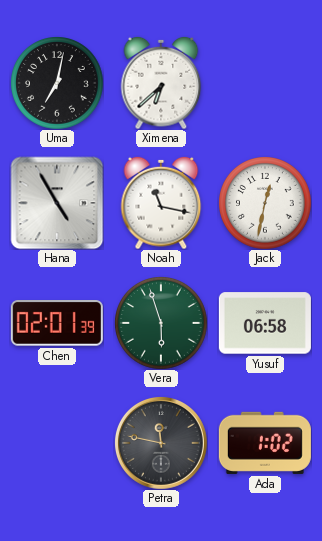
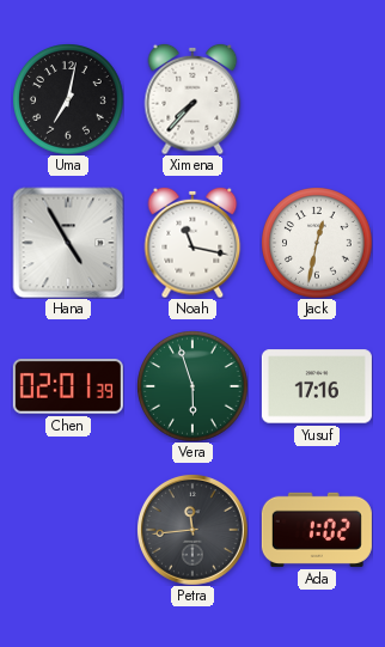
Ximena: 6:38 -> 7:37 (192, 99)
Yusuf: 06:58 -> 17:16 (317, 386)
Petra: 11:47 -> 11:44 (192, 530)
